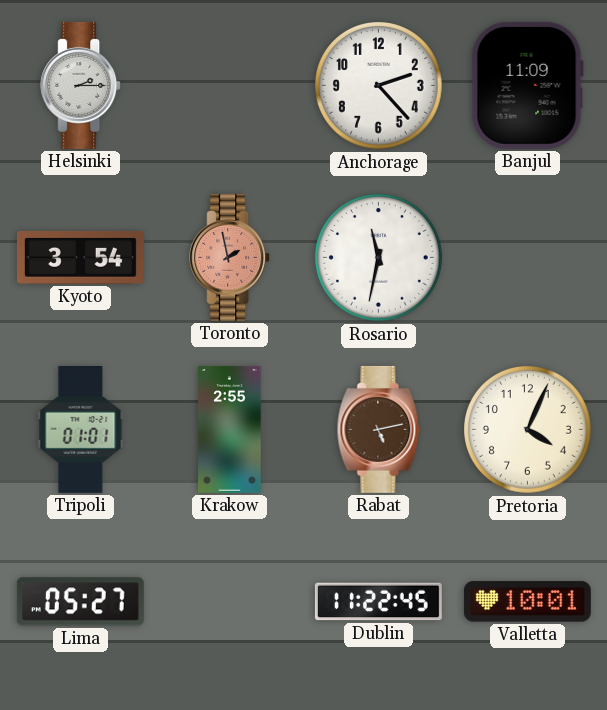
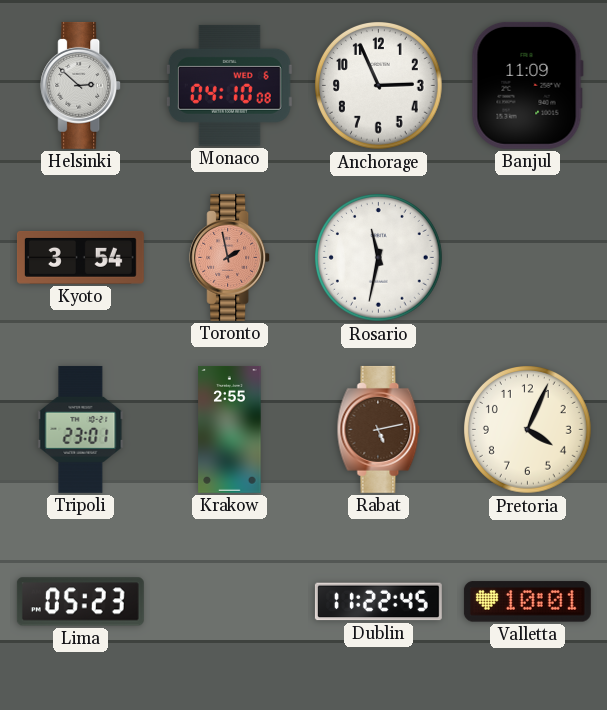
Helsinki: 2:15 -> 2:52 (81, 85)
Monaco: none -> 04:10 (229, 85)
Anchorage: 2:23 -> 2:56 (379, 86)
Tripoli: 01:01 -> 23:01 (81, 429)
Lima: 05:27 -> 05:23 (80, 602)
